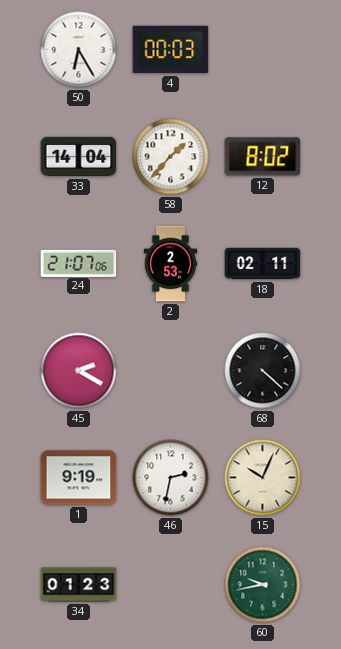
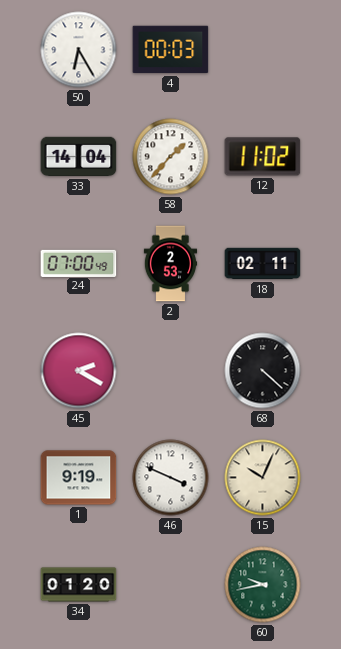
12: 8:02 -> 11:02 (263, 157)
24: 21:07 -> 07:00 (79, 263)
46: 2:32 -> 3:49 (171, 478)
34: 01:23 -> 01:20 (79, 585)
